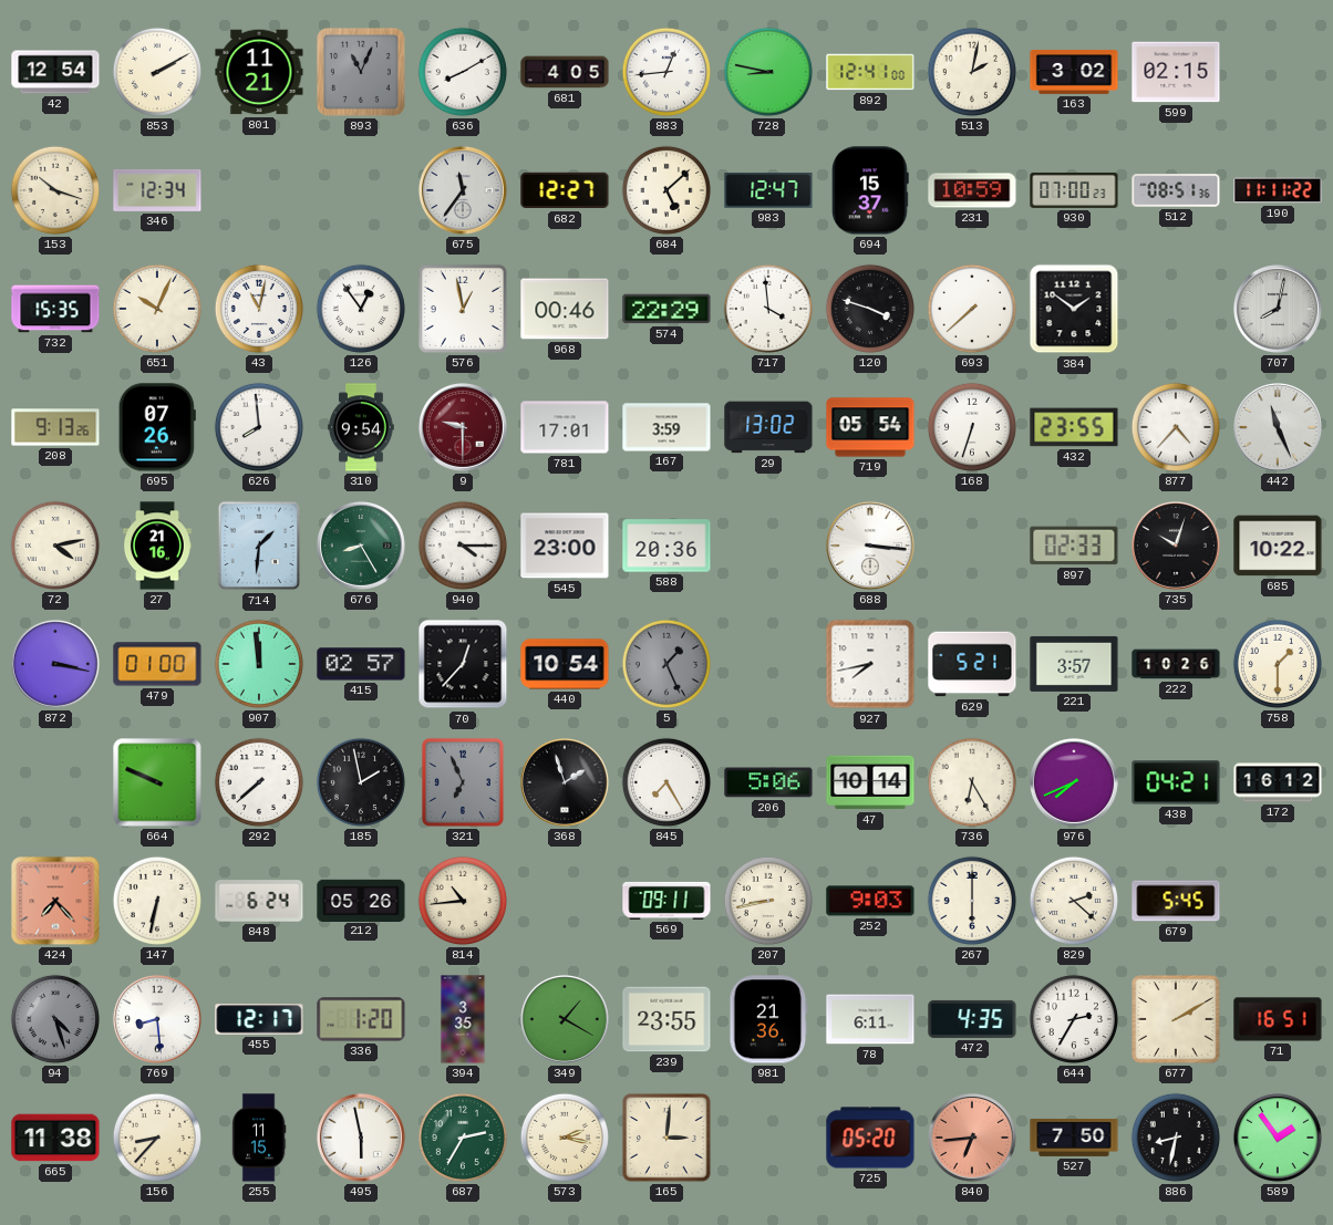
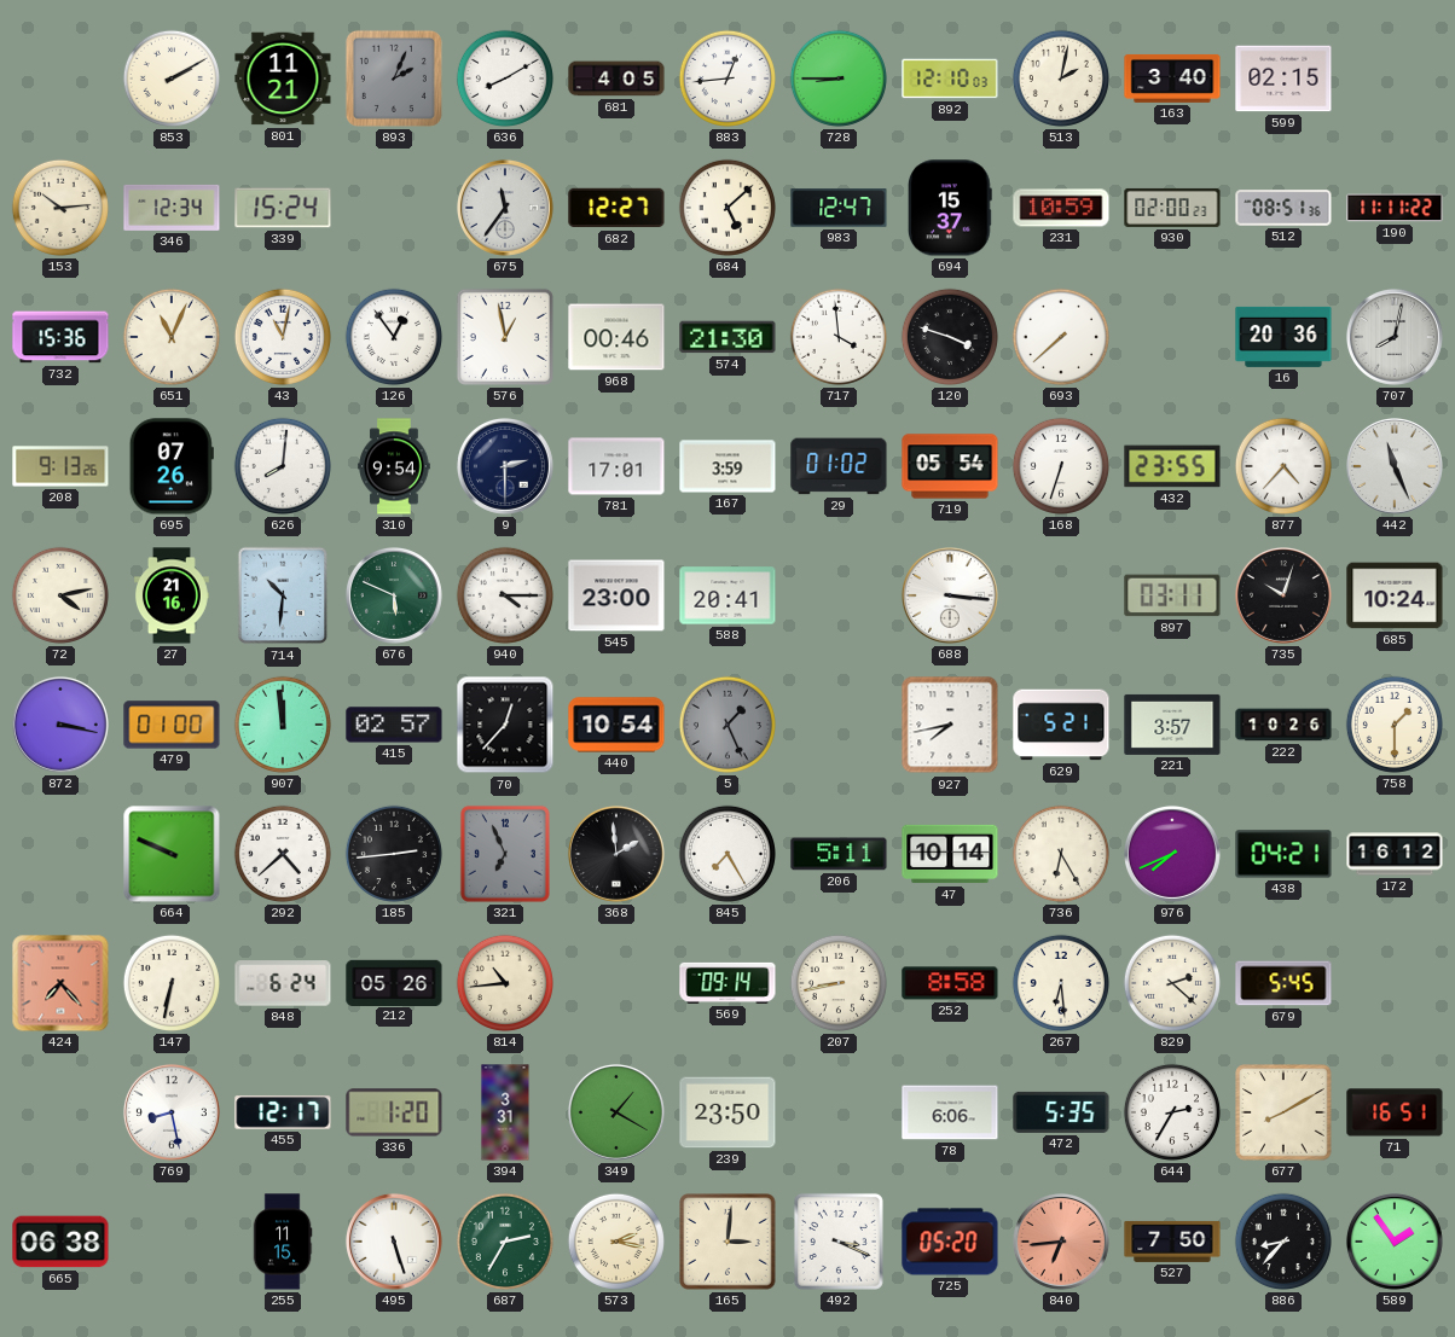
42: 12:54 -> none (55, 72)
893: 11:04 -> 2:04 (394, 79)
728: 8:47 -> 8:45 (839, 79)
892: 12:41 -> 12:10 (950, 79)
163: 3:02 -> 3:40 (1172, 79)
153: 10:18 -> 10:14 (60, 208)
339: none -> 15:24 (283, 208)
930: 07:00 -> 02:00 (1172, 208)
732: 15:35 -> 15:36 (60, 337)
651: 10:04 -> 11:04 (172, 337)
574: 22:29 -> 21:30 (727, 337)
384: 1:51 -> none (1074, 309)
16: none -> 20:36 (1283, 337)
626: 7:59 -> 8:01 (283, 466)
9: 9:30 -> 2:30 (505, 466)
9 dial: burgundy -> navy (505, 466)
29: 13:02 -> 01:02 (839, 466)
714: 1:31 -> 10:31 (283, 595)
676: 8:25 -> 5:49 (394, 595)
588: 20:36 -> 20:41 (727, 595)
897: 02:33 -> 03:11 (1172, 595)
685: 10:22 -> 10:24 (1395, 595)
292: 7:38 -> 4:38 (283, 854)
185: 1:58 -> 2:44 (394, 854)
368: 1:57 -> 1:59 (616, 854)
206: 5:06 -> 5:11 (839, 854)
569: 09:11 -> 09:14 (727, 983)
252: 9:03 -> 8:58 (950, 983)
267: 6:00 -> 6:29 (1061, 983)
94: 4:27 -> none (55, 1019)
769: 8:29 -> 8:28 (172, 1112)
394: 3:35 -> 3:31 (505, 1112)
239: 23:55 -> 23:50 (727, 1112)
981: 21:36 -> none (768, 1019)
78: 6:11 -> 6:06 (950, 1112)
472: 4:35 -> 5:35 (1061, 1112)
677: 2:10 -> 8:10 (1283, 1112)
665: 11:38 -> 06:38 (60, 1242)
156: 8:37 -> none (157, 1138)
495: 5:58 -> 5:27 (394, 1242)
492: none -> 3:19 (839, 1242)
886: 8:32 -> 8:37 (1283, 1242)
